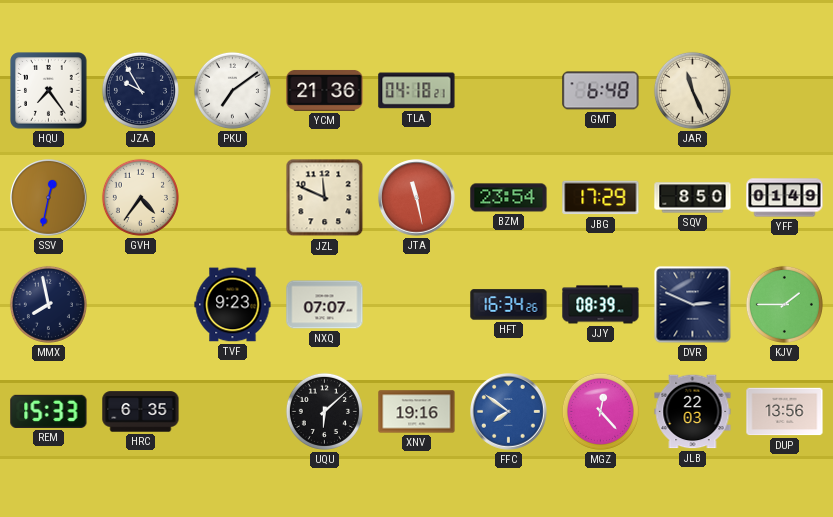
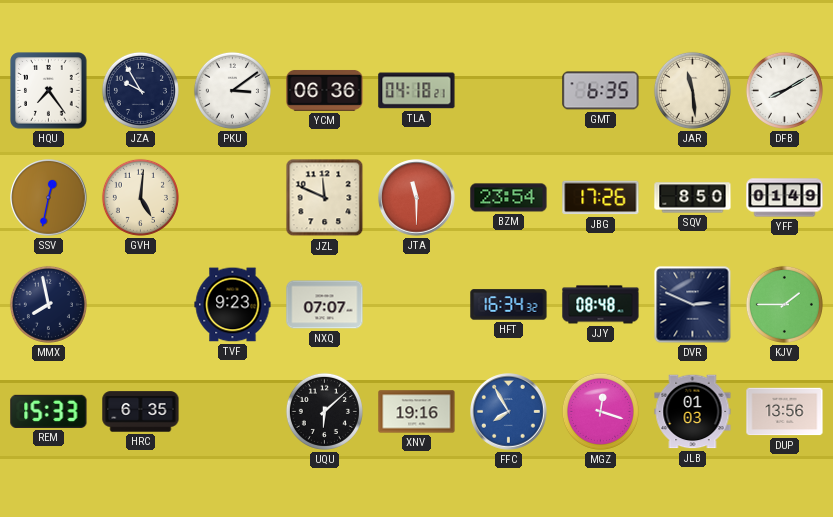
PKU: 7:09 -> 3:09 (232, 90)
YCM: 21:36 -> 06:36 (325, 90)
GMT: 6:48 -> 6:35 (601, 91)
JAR: 11:26 -> 11:29 (692, 90)
DFB: none -> 8:10 (784, 90)
GVH: 4:36 -> 5:01 (140, 197)
JTA: 11:28 -> 11:30 (417, 198)
JBG: 17:29 -> 17:26 (601, 198)
HFT: 16:34:26 -> 16:34:32 (509, 305)
JJY: 08:39 -> 08:48 (601, 305)
FFC: 7:51 -> 7:55 (509, 412)
MGZ: 12:23 -> 12:18 (600, 411)
JLB: 22:03 -> 01:03 (693, 412)
